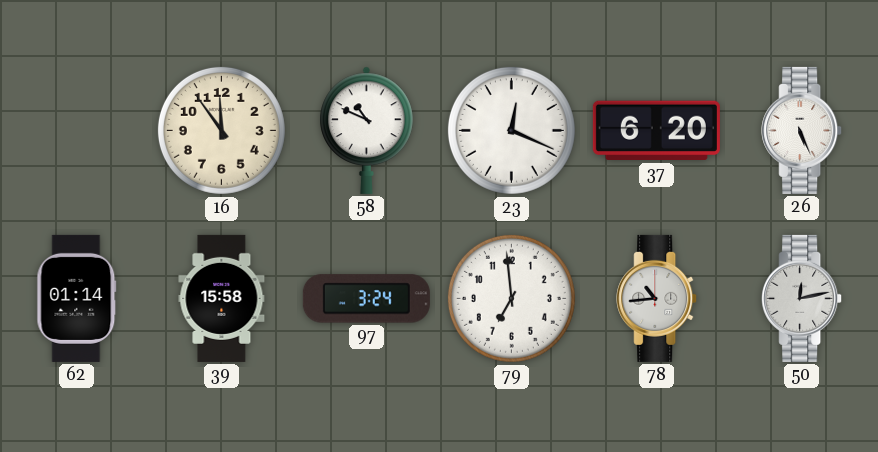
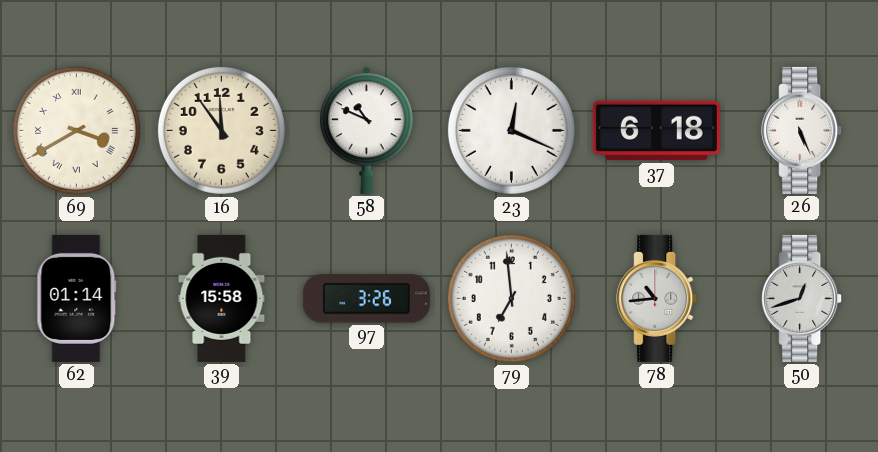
69: none -> 3:40 (76, 130)
37: 6:20 -> 6:18 (656, 131)
97: 3:24 -> 3:26 (366, 299)
50: 12:13 -> 12:42 (802, 298)
